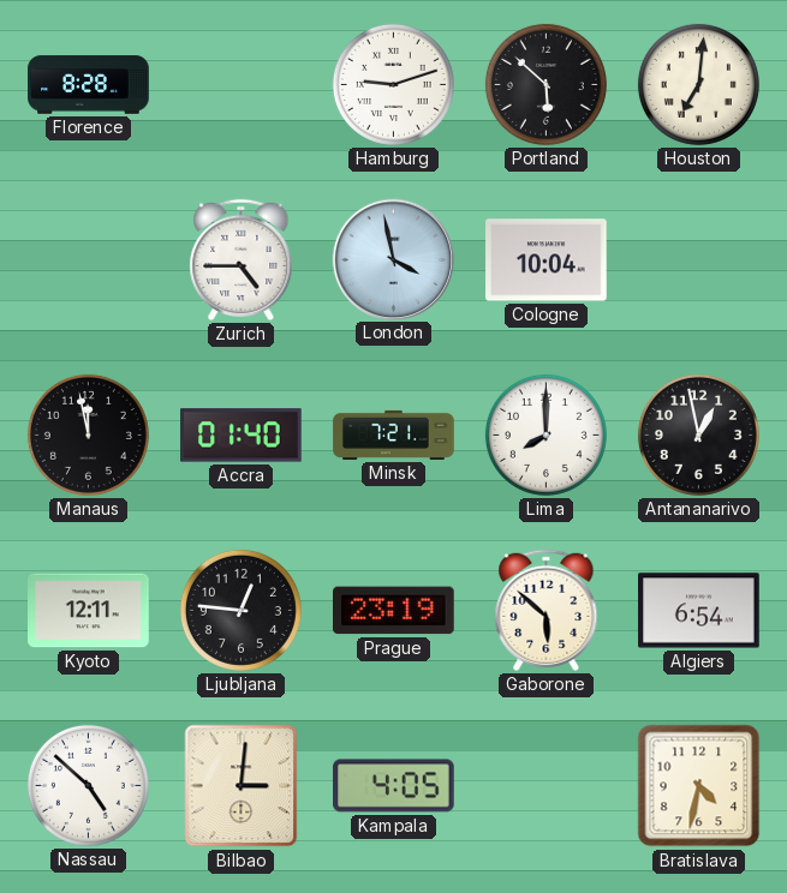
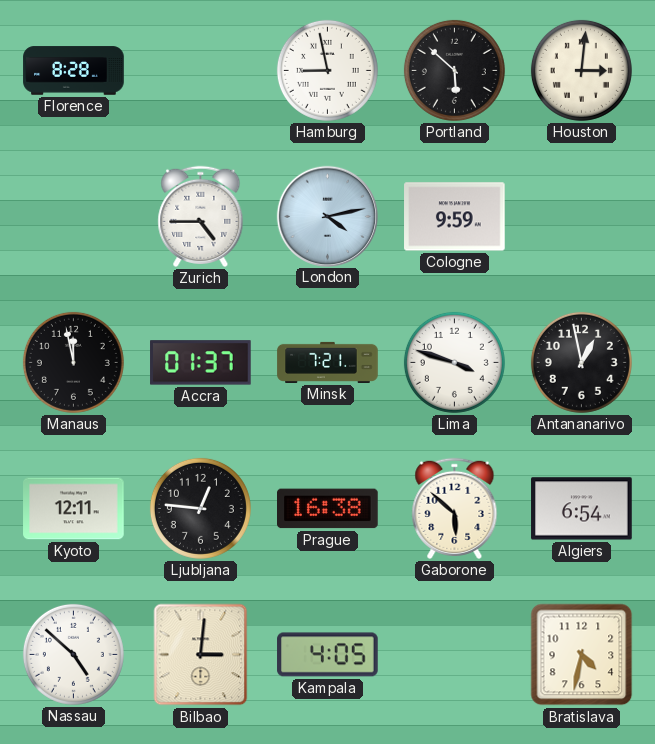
Hamburg: 9:12 -> 8:58 (327, 70)
Houston: 7:01 -> 3:01 (581, 70)
London: 3:58 -> 4:13 (327, 216)
Cologne: 10:04 -> 9:59 (455, 217)
Accra: 01:40 -> 01:37 (201, 363)
Lima: 8:00 -> 3:48 (454, 362)
Prague: 23:19 -> 16:38 (328, 509)
